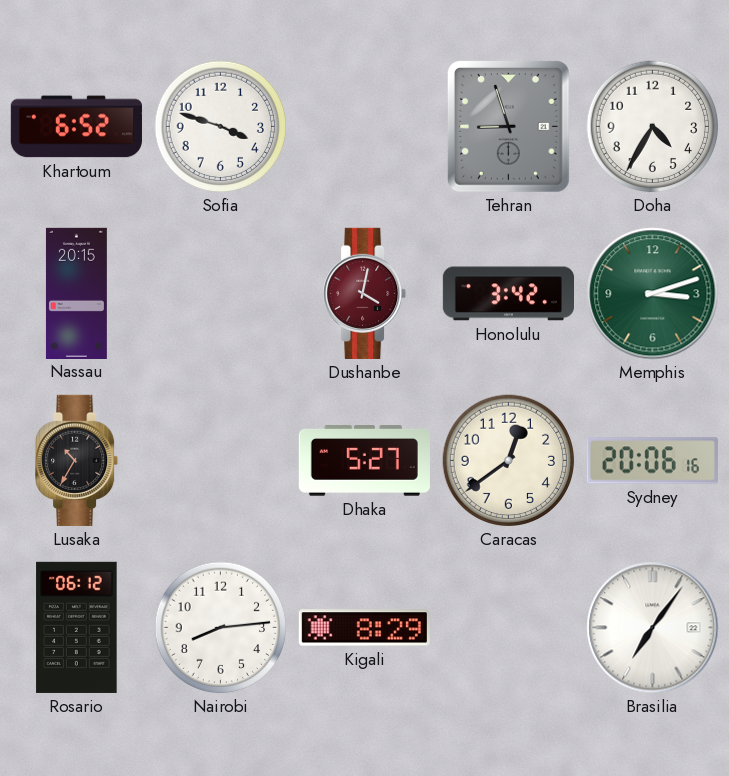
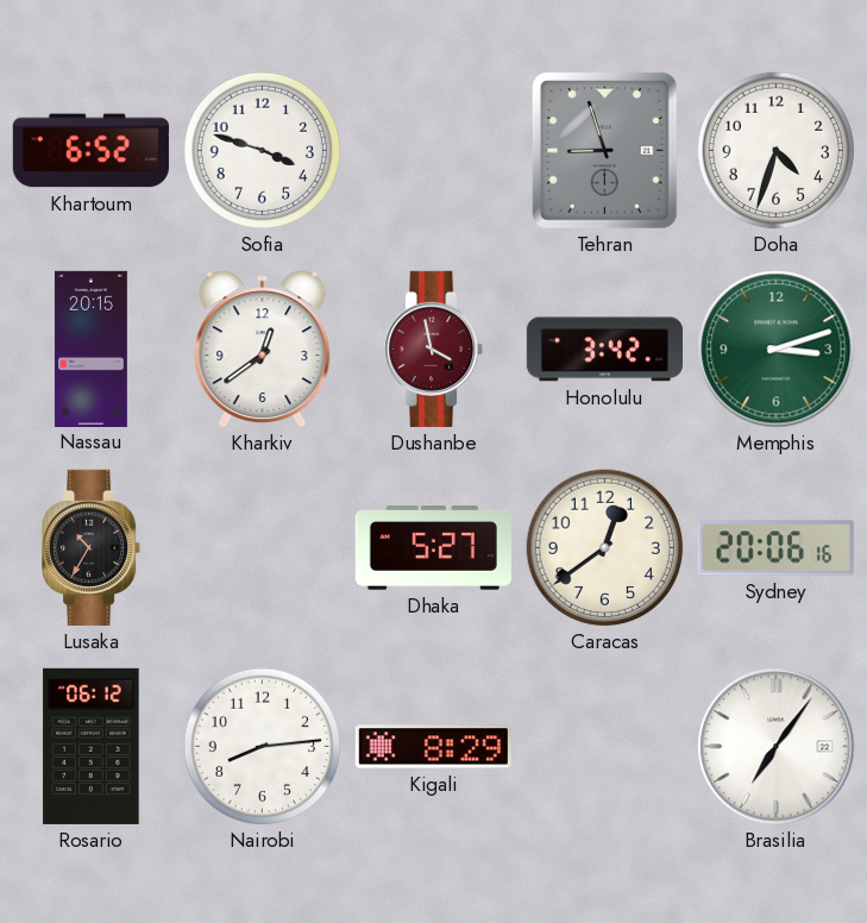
Doha: 4:35 -> 4:33 (777, 151)
Kharkiv: none -> 12:39 (263, 350)
Dushanbe: 4:02 -> 3:58 (434, 349)
